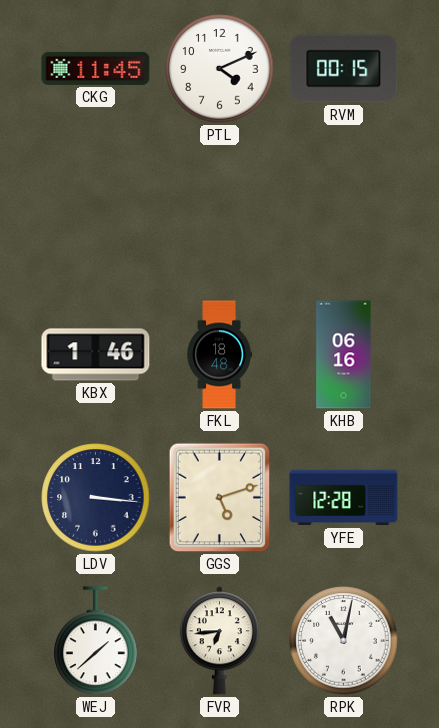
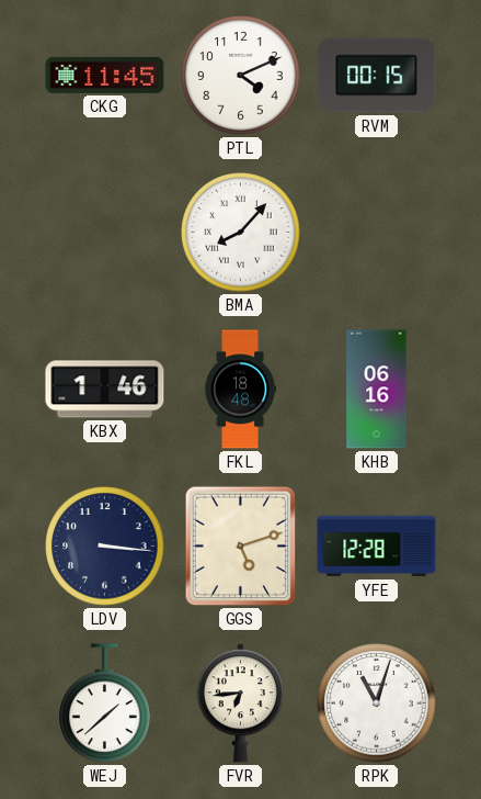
BMA: none -> 8:07 (241, 233)
RPK: 11:02 -> 11:03 (377, 704)
